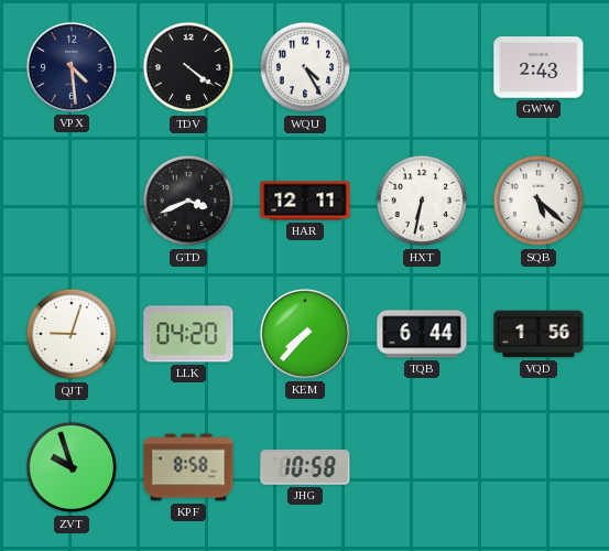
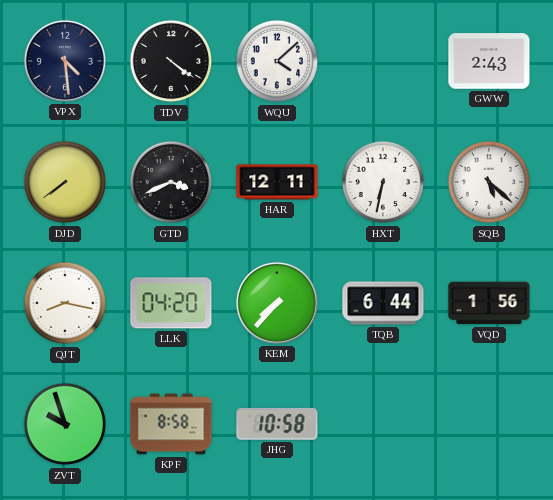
WQU: 4:25 -> 4:08 (277, 61)
DJD: none -> 7:39 (65, 182)
QJT: 9:03 -> 8:17 (65, 303)
